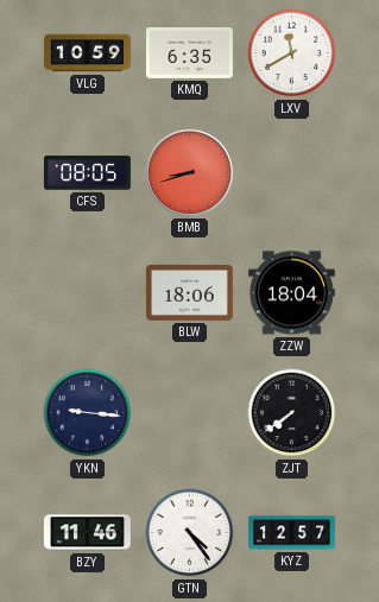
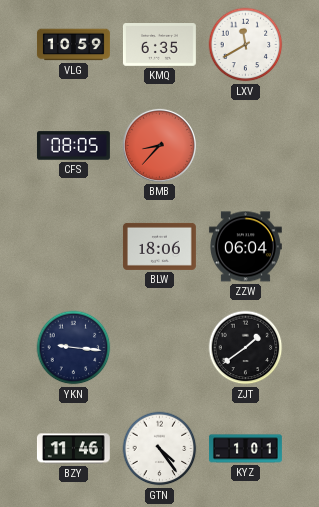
BMB: 8:42 -> 8:37 (159, 145)
ZZW: 18:04 -> 06:04 (245, 247)
ZJT: 7:39 -> 1:39 (246, 348)
KYZ: 12:57 -> 1:01 (246, 449)
